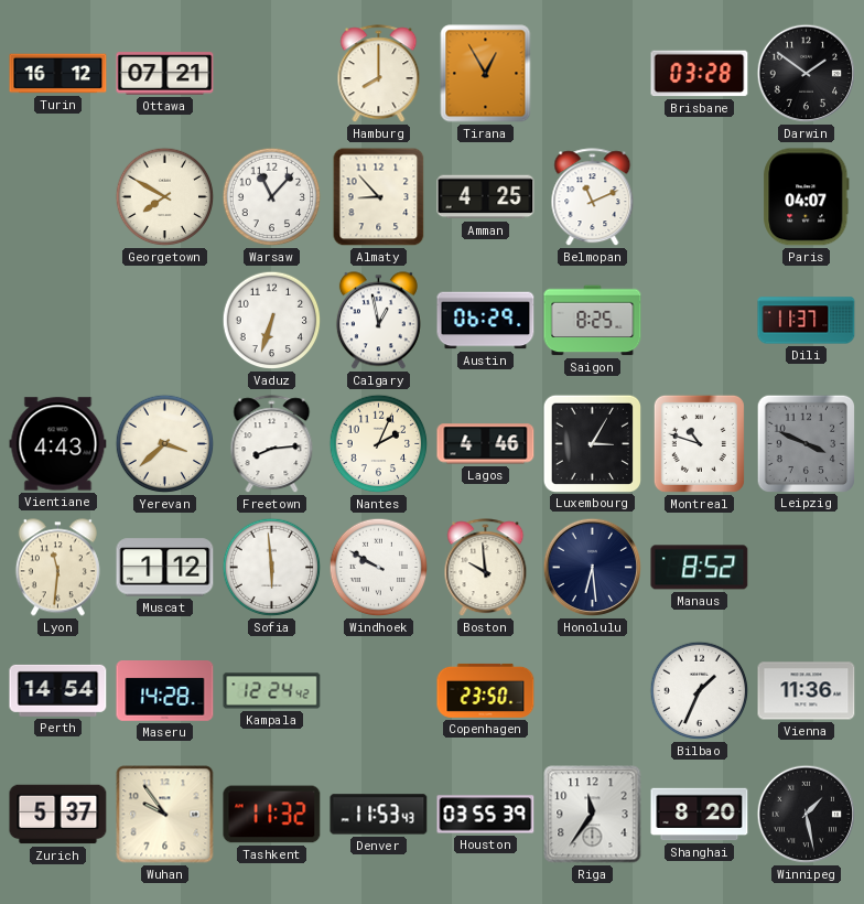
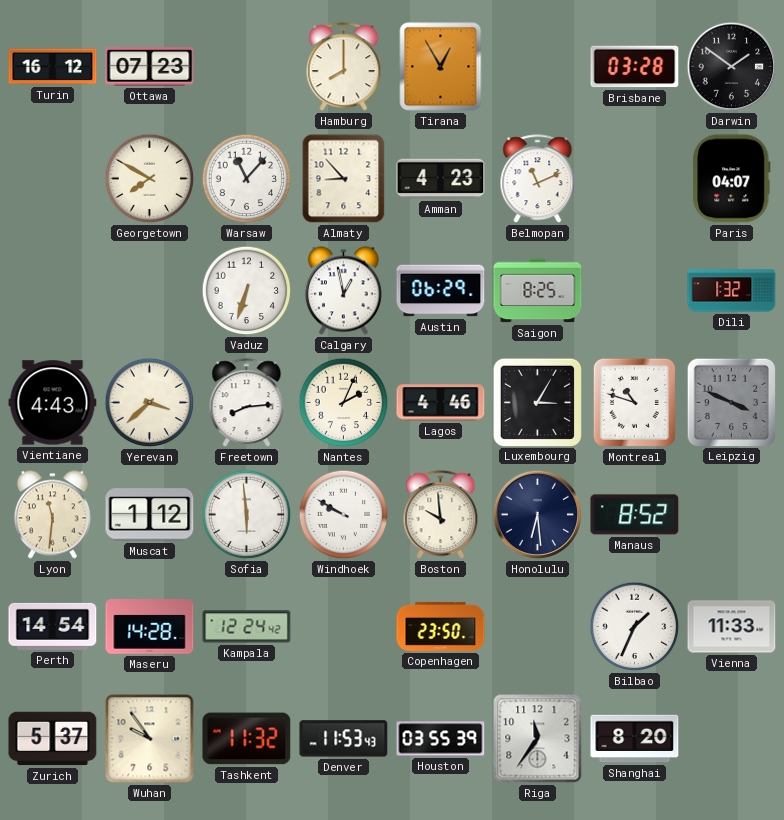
Ottawa: 07:21 -> 07:23 (150, 67)
Amman: 4:25 -> 4:23 (441, 179)
Dili: 11:37 -> 1:32 (732, 291)
Vienna: 11:36 -> 11:33 (732, 627)
Winnipeg: 1:28 -> none (807, 815)
